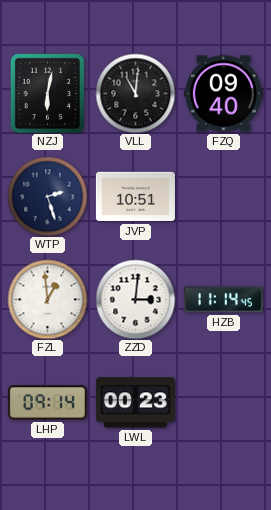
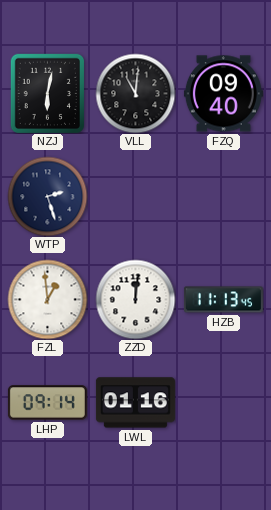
JVP: 10:51 -> none (135, 197)
ZZD: 3:01 -> 12:01 (135, 299)
HZB: 11:14 -> 11:13 (223, 300)
LWL: 00:23 -> 01:16 (135, 403)
